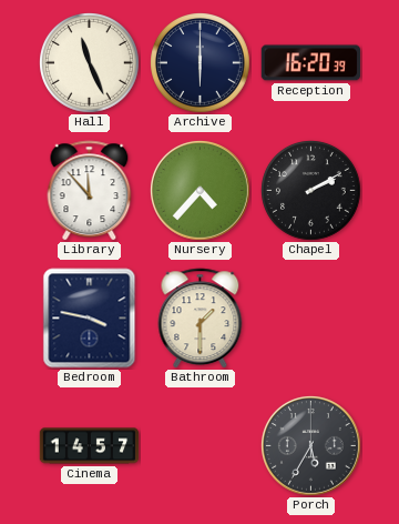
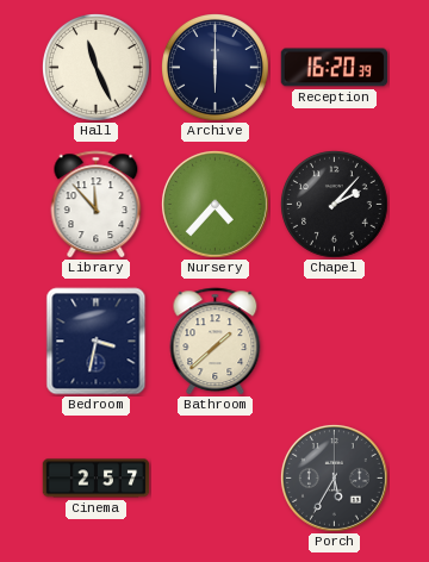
Chapel: 2:10 -> 2:07 (335, 205)
Bedroom: 3:47 -> 3:32 (97, 342)
Bathroom: 1:30 -> 1:38 (216, 342)
Cinema: 14:57 -> 2:57 (97, 479)
